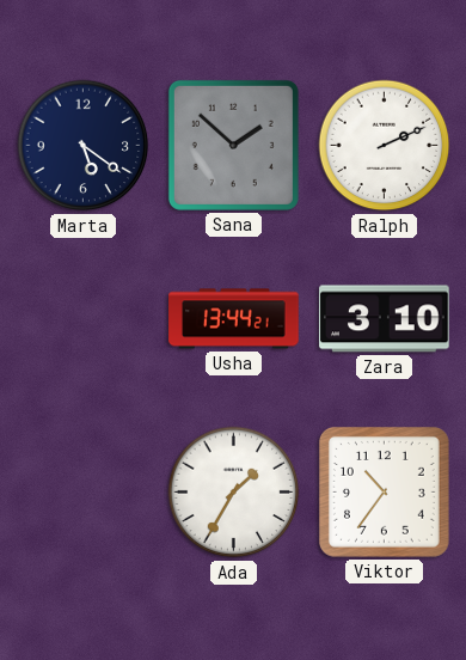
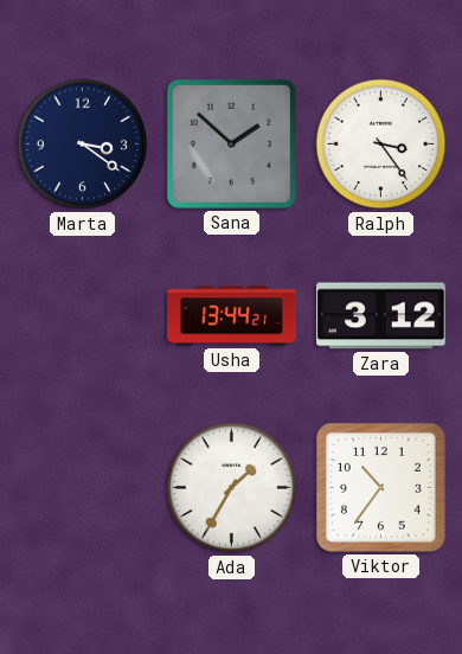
Marta: 5:21 -> 3:21 (83, 145)
Ralph: 2:11 -> 3:24 (381, 145)
Zara: 3:10 -> 3:12 (381, 316)
